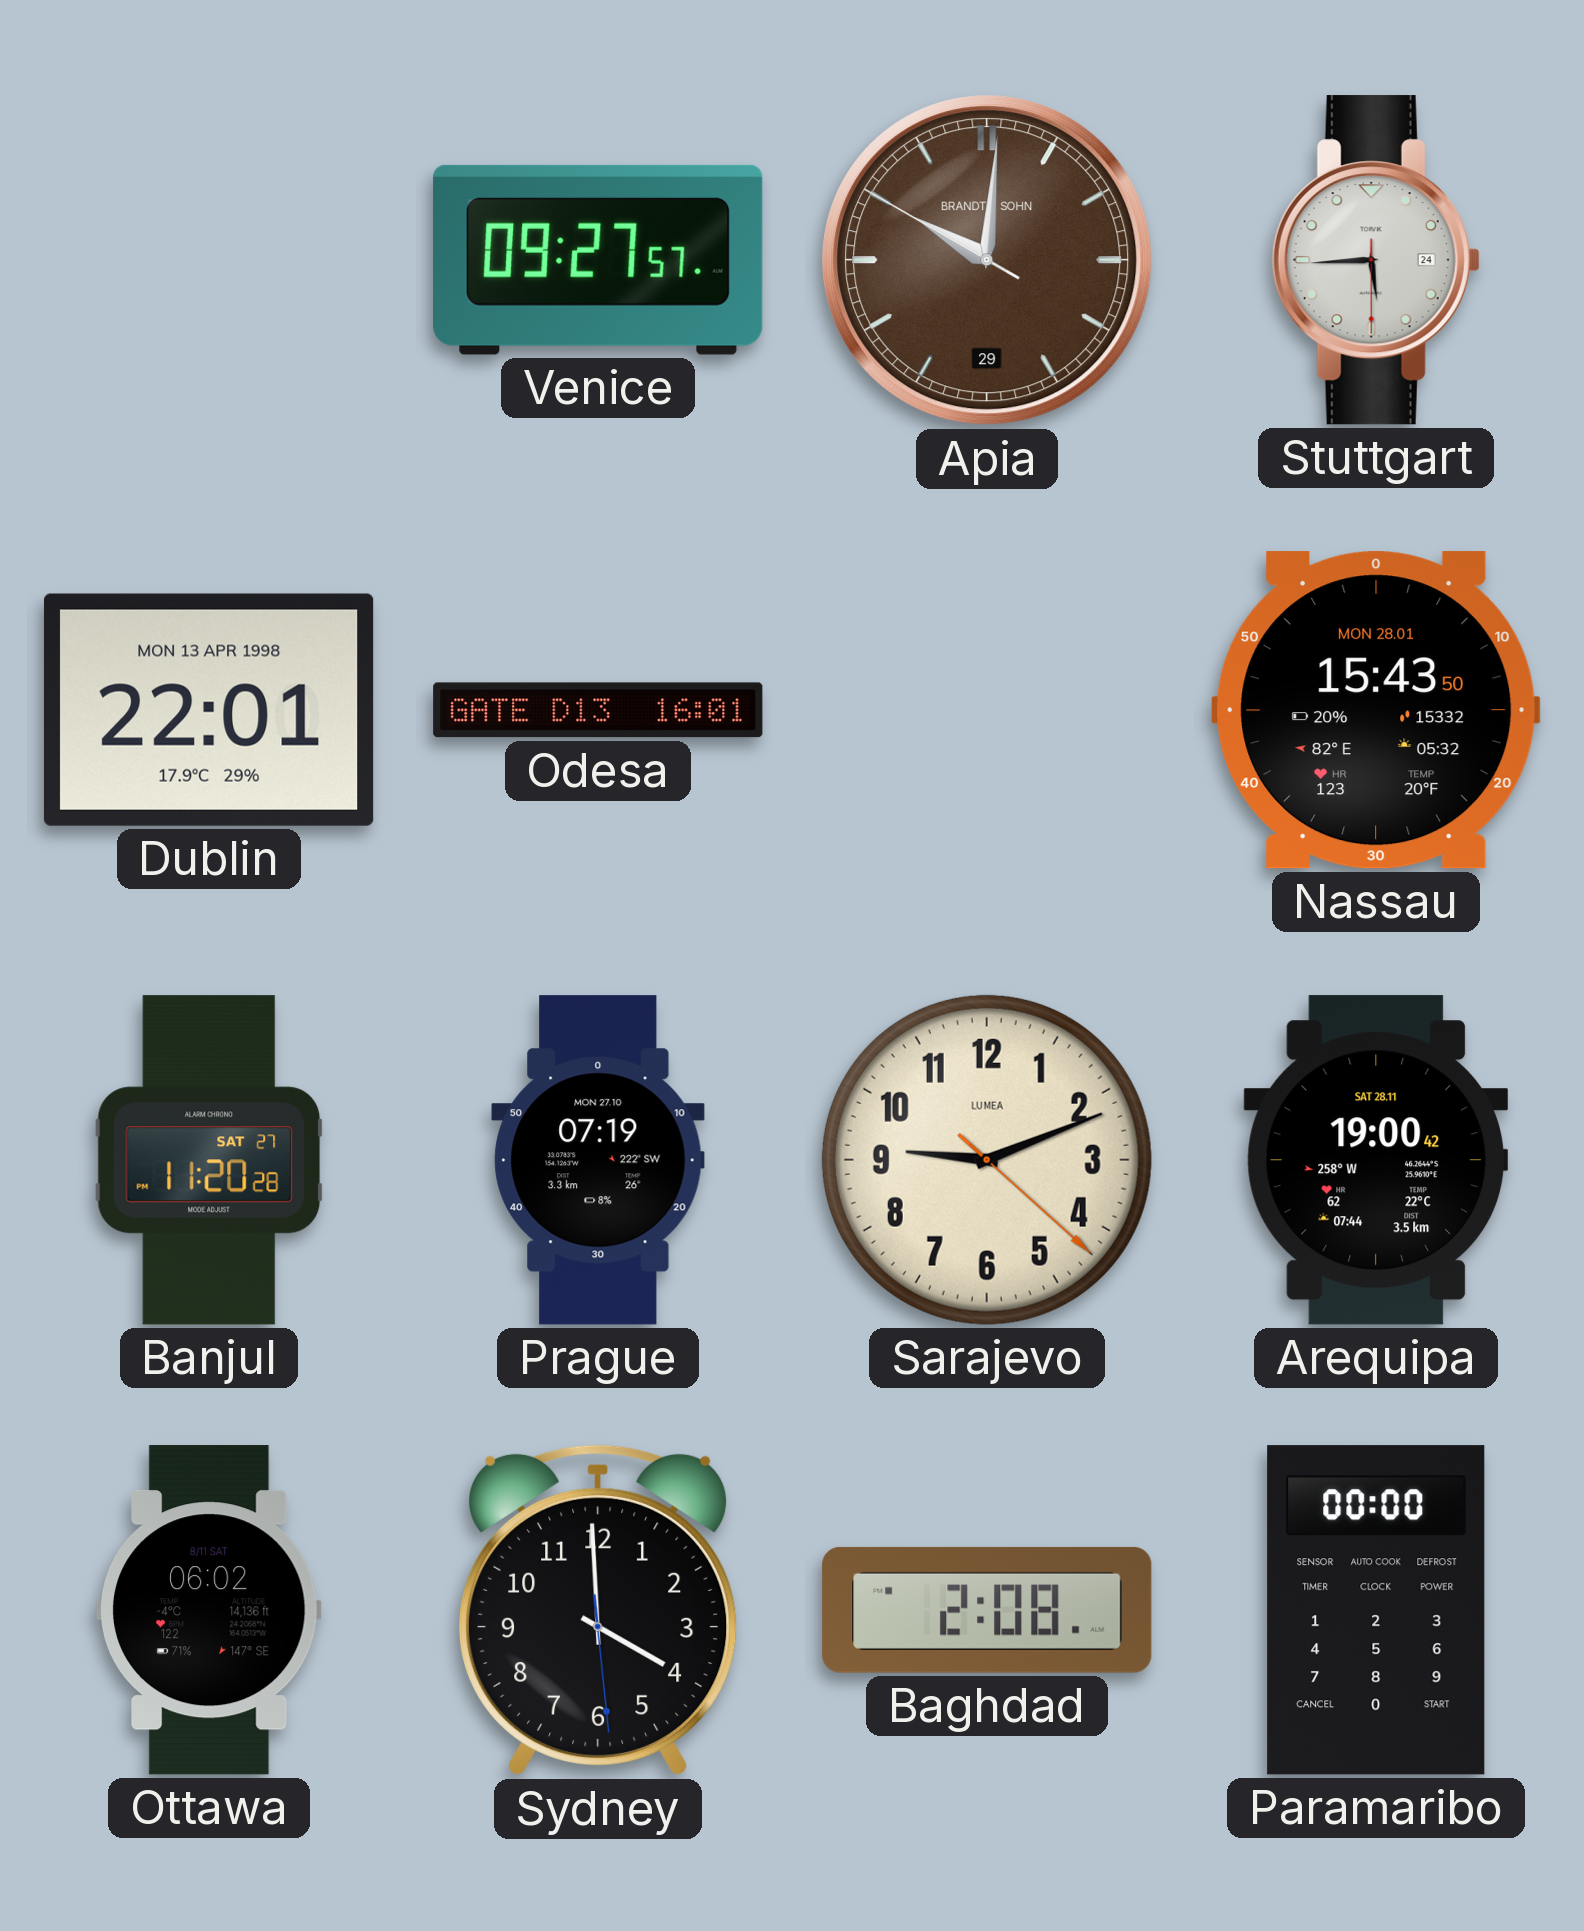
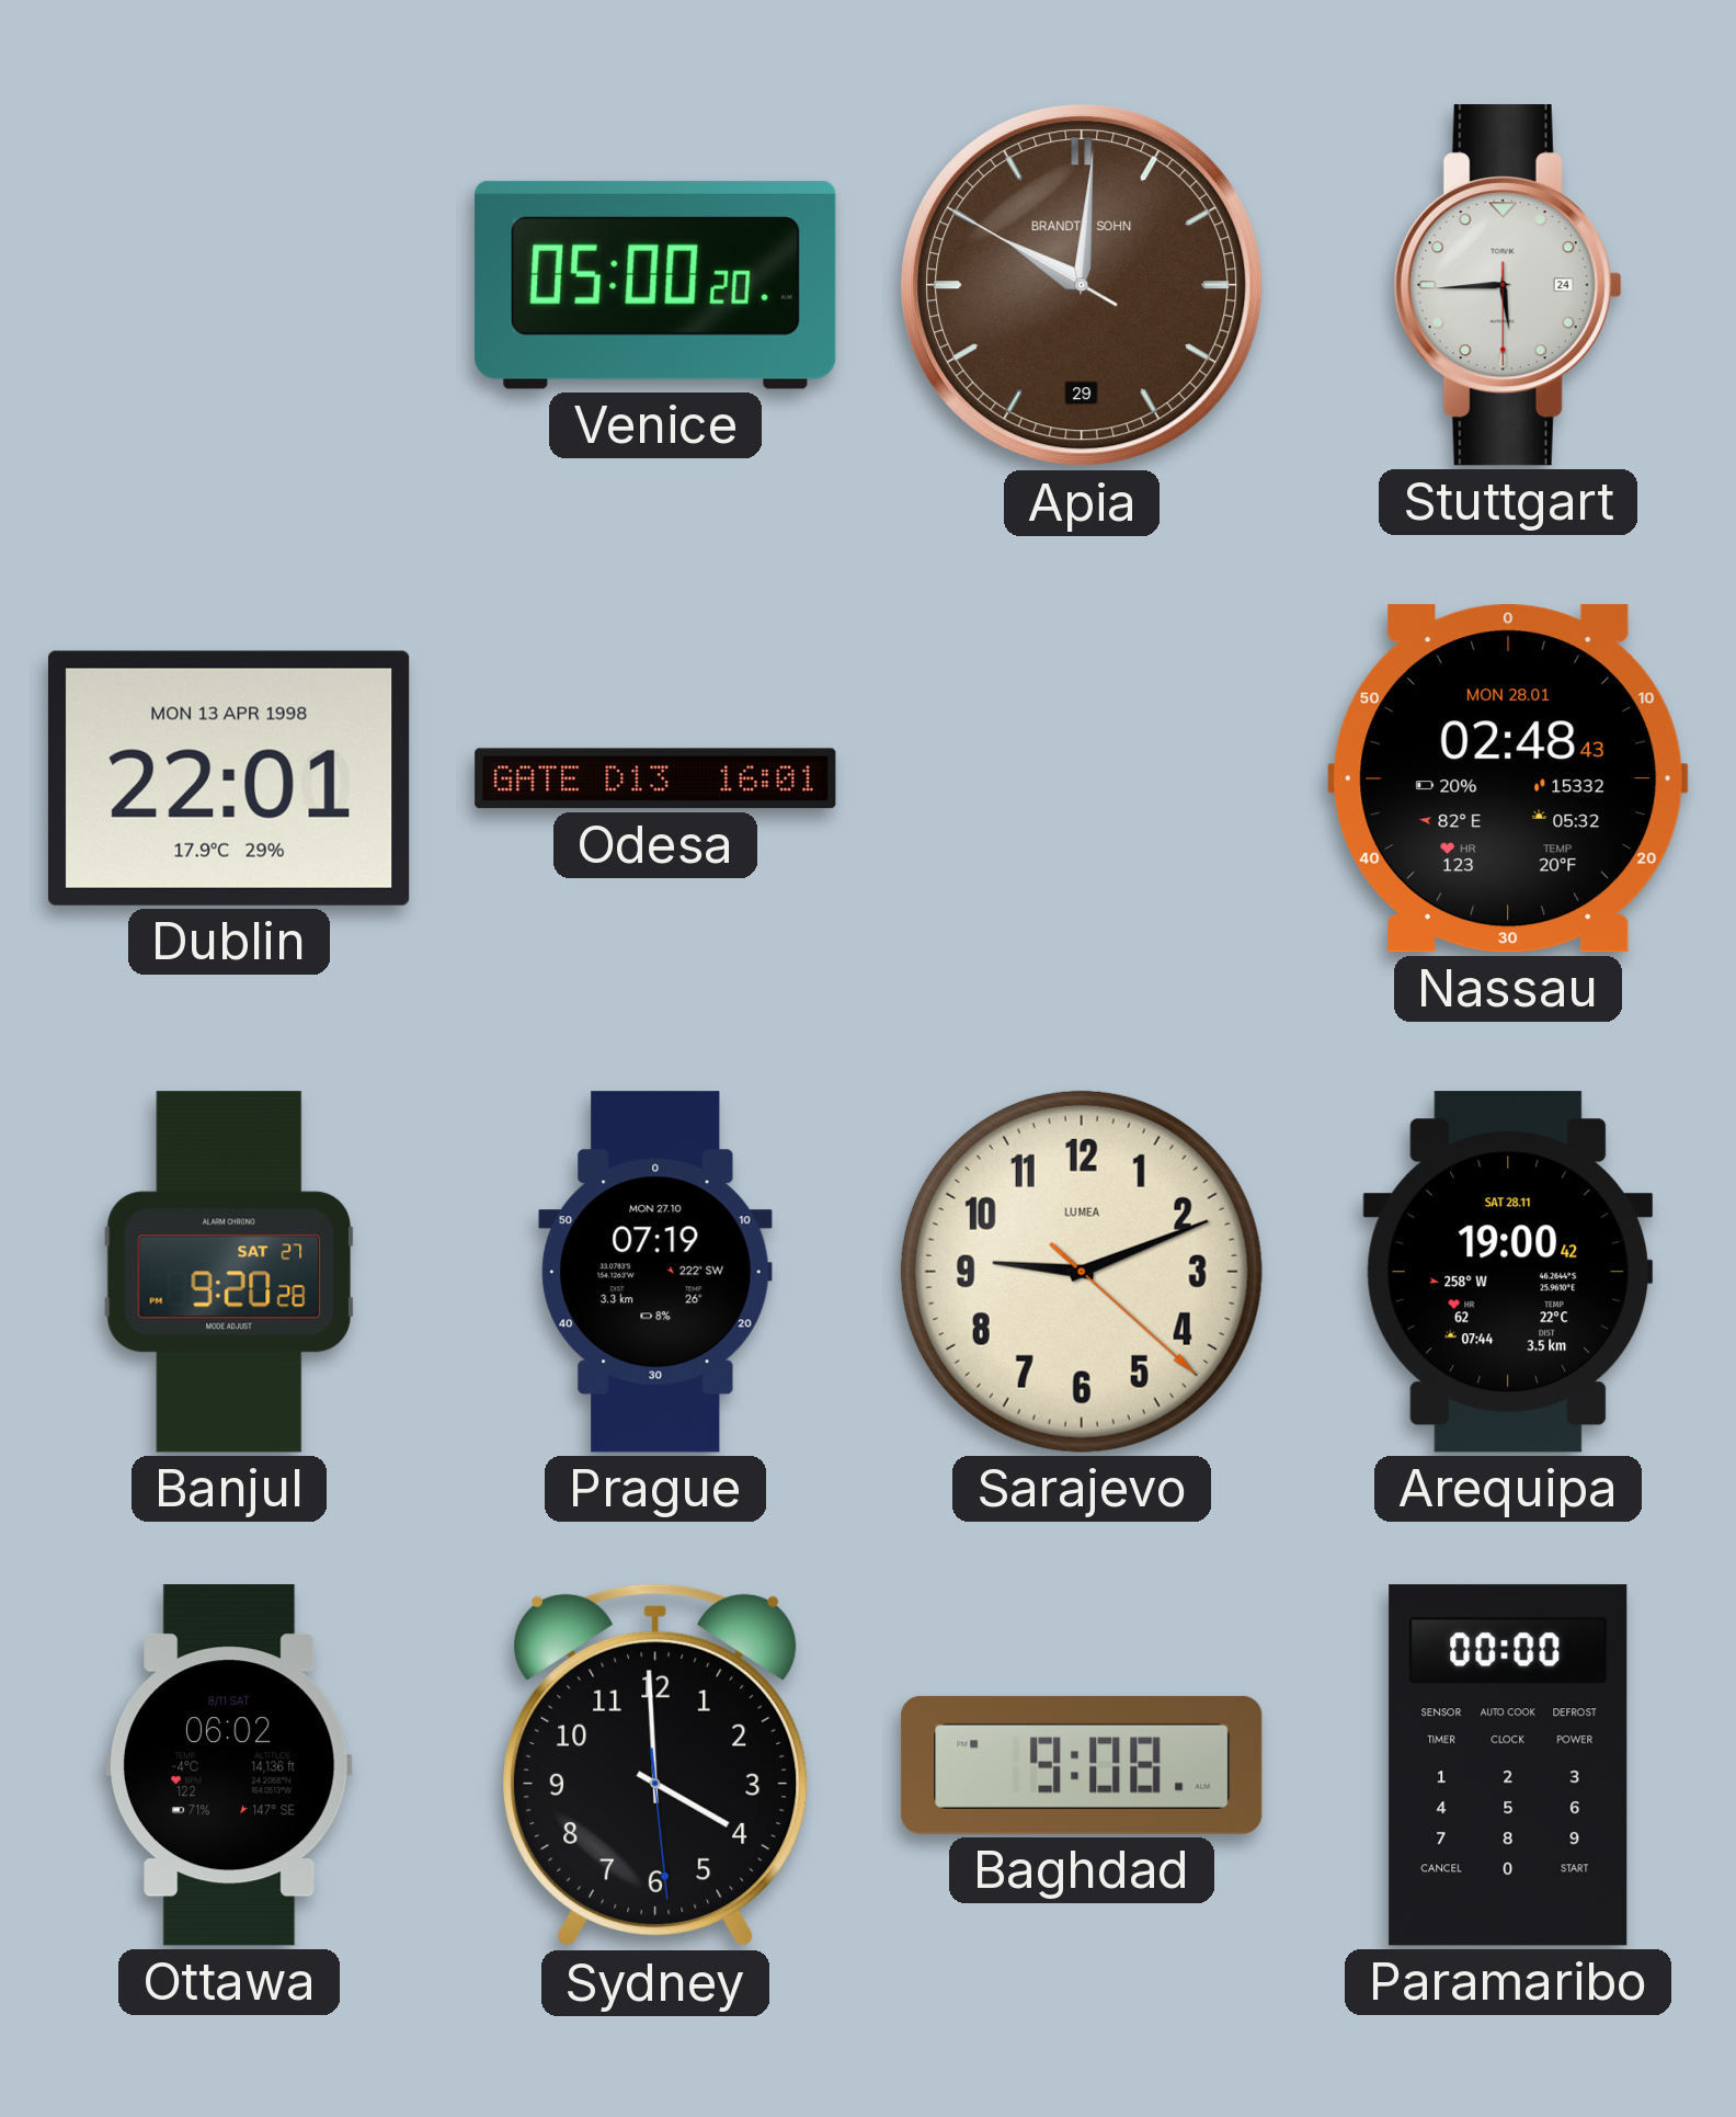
Venice: 09:27 -> 05:00 (655, 285)
Nassau: 15:43 -> 02:48 (1509, 778)
Banjul: 11:20 -> 9:20 (229, 1272)
Baghdad: 2:08 -> 9:08 (1082, 1765)
